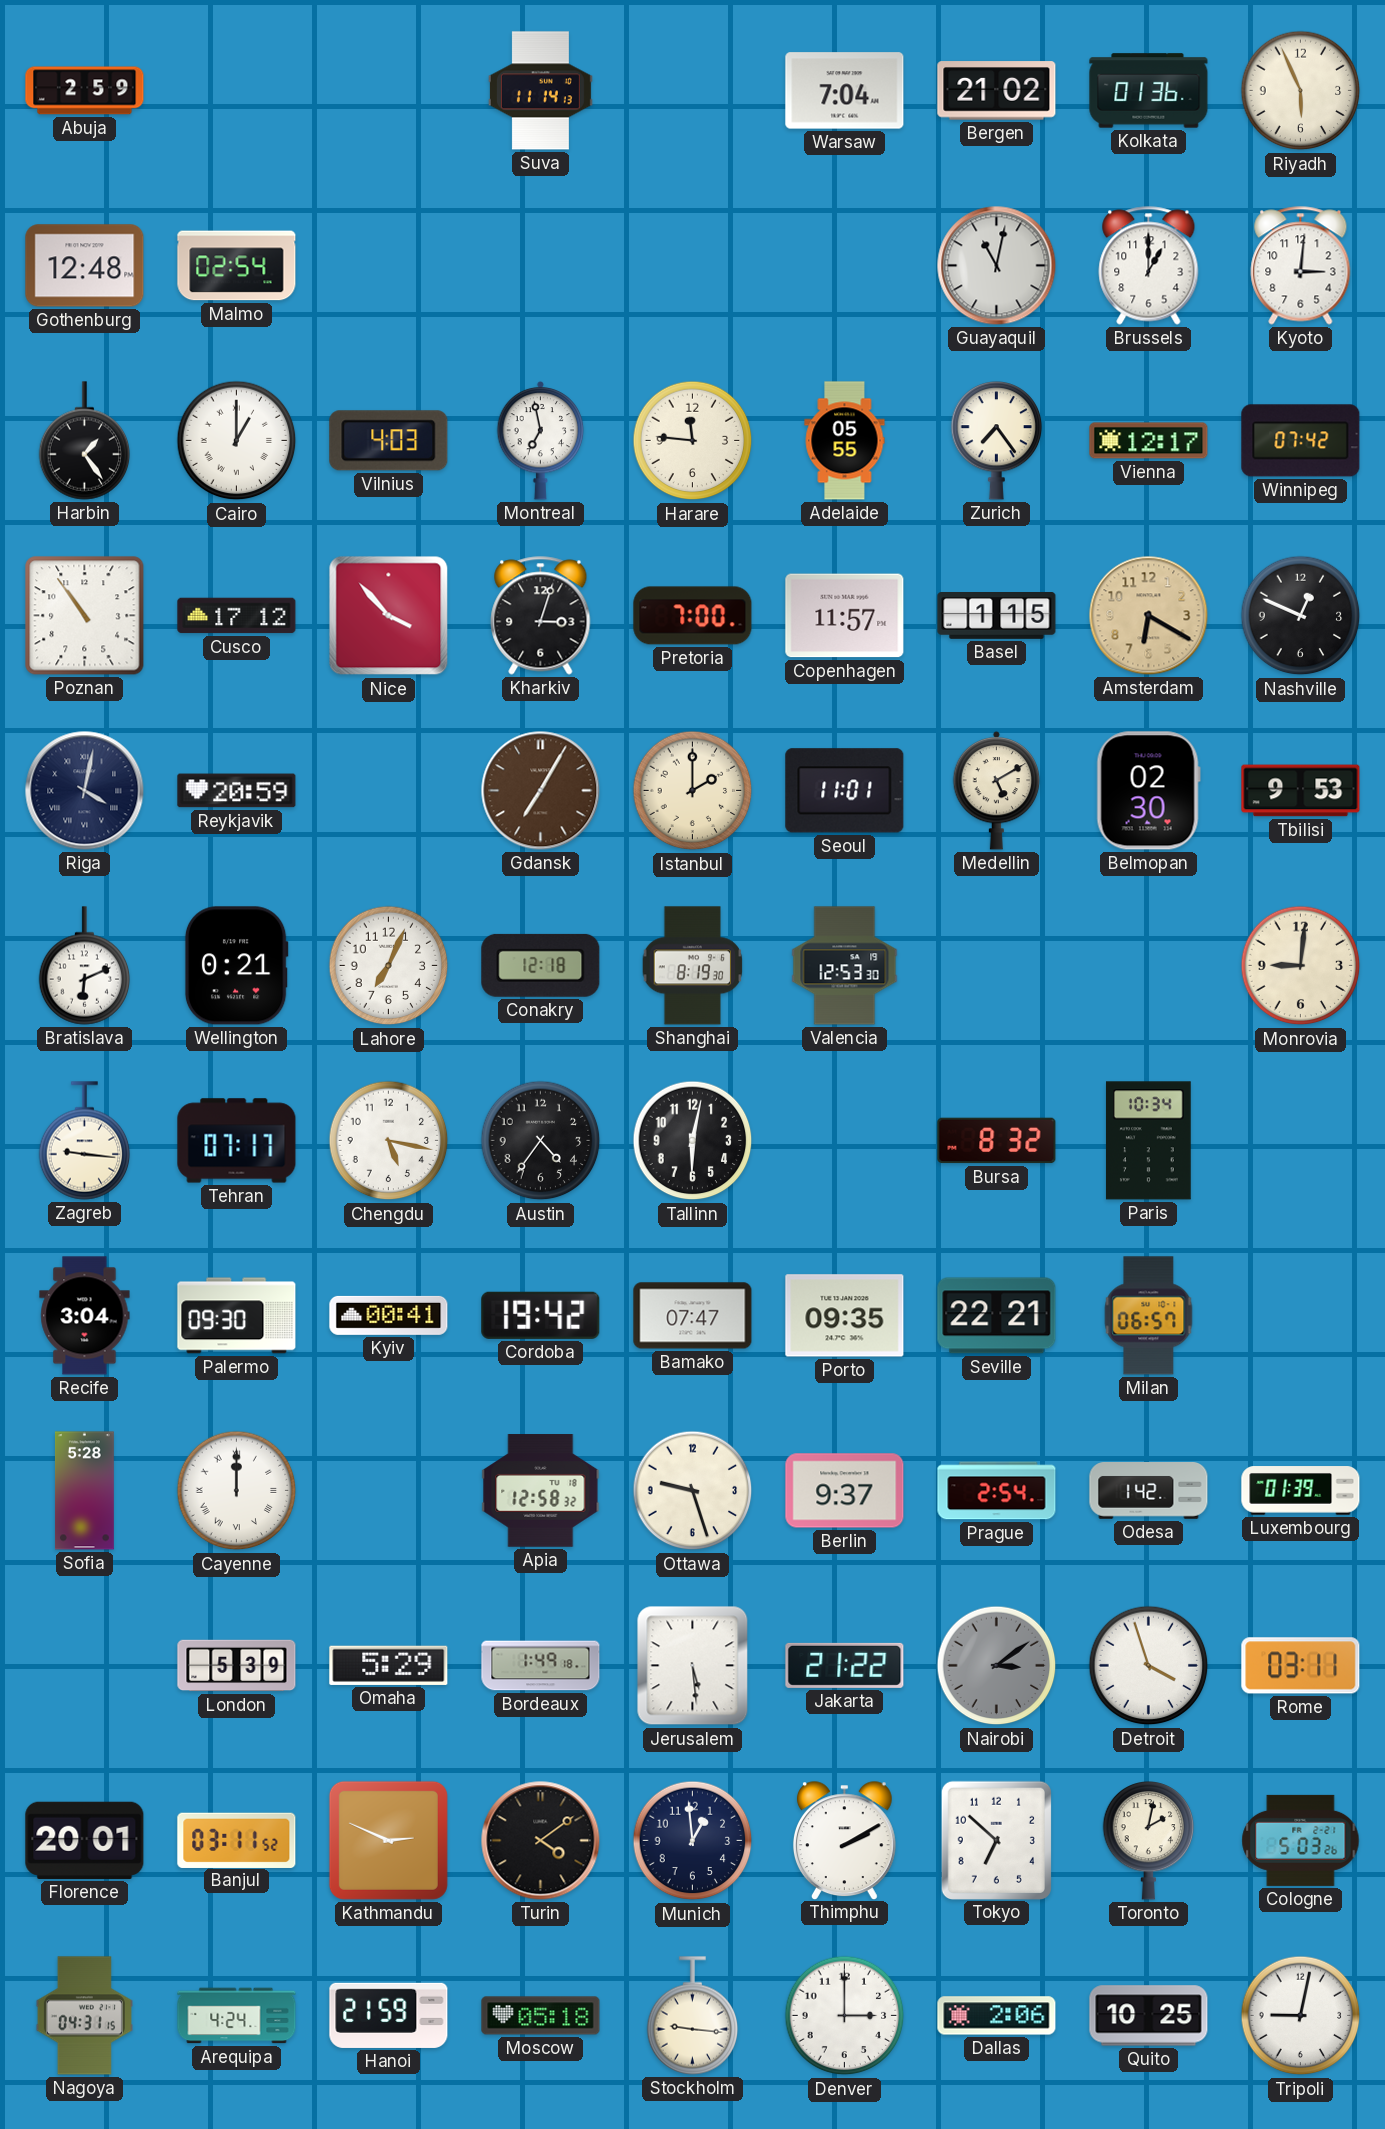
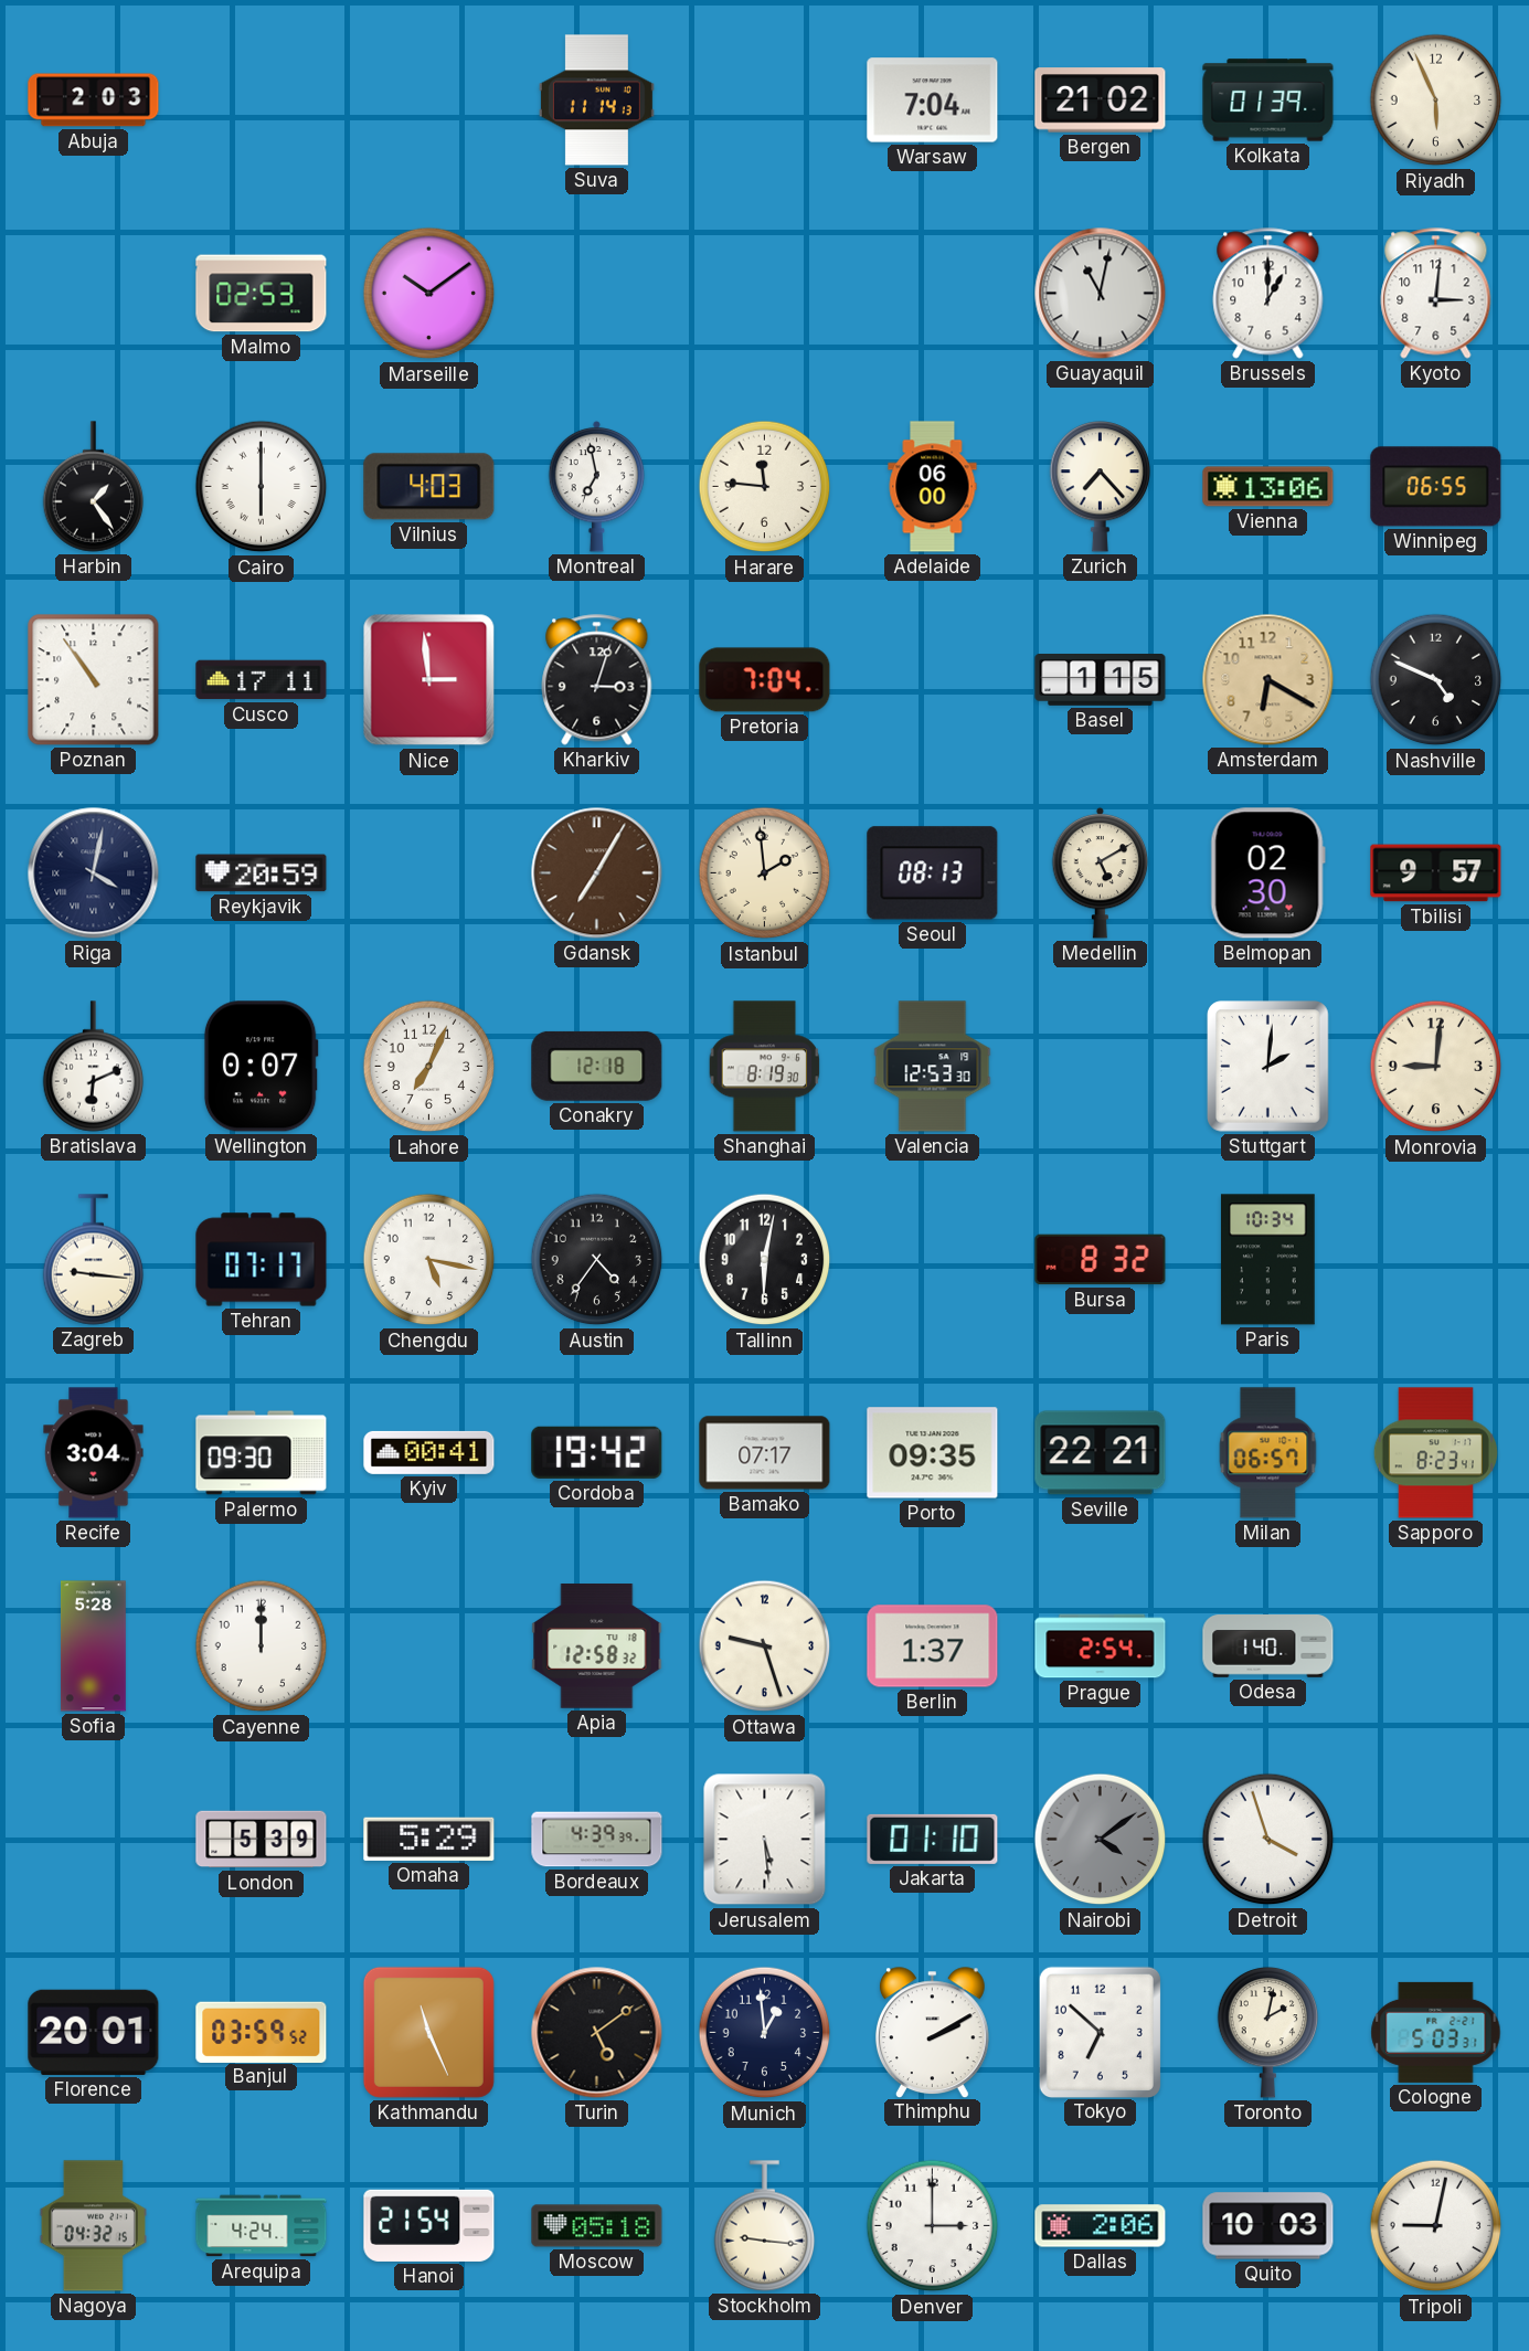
Abuja: 2:59 -> 2:03 (94, 100)
Kolkata: 01:36 -> 01:39 (1268, 100)
Gothenburg: 12:48 -> none (85, 266)
Malmo: 02:54 -> 02:53 (262, 294)
Marseille: none -> 10:09 (429, 294)
Cairo: 1:00 -> 6:00 (262, 487)
Adelaide: 05:55 -> 06:00 (933, 487)
Zurich: 7:24 -> 7:23 (1101, 487)
Vienna: 12:17 -> 13:06 (1268, 487)
Winnipeg: 07:42 -> 06:55 (1436, 487)
Cusco: 17:12 -> 17:11 (262, 680)
Nice: 3:53 -> 2:59 (429, 680)
Pretoria: 7:00 -> 7:04 (765, 680)
Copenhagen: 11:57 -> none (845, 616)
Nashville: 12:49 -> 4:49 (1436, 680)
Istanbul: 2:00 -> 1:59 (765, 873)
Seoul: 11:01 -> 08:13 (933, 873)
Tbilisi: 9:53 -> 9:57 (1436, 873)
Wellington: 0:21 -> 0:07 (261, 1067)
Stuttgart: none -> 2:01 (1268, 1067)
Bamako: 07:47 -> 07:17 (765, 1453)
Sapporo: none -> 8:23 (1435, 1453)
Cayenne numerals: Roman -> Arabic (262, 1646)
Berlin: 9:37 -> 1:37 (933, 1646)
Odesa: 1:42 -> 1:40 (1268, 1646)
Luxembourg: 01:39 -> none (1301, 1491)
Bordeaux: 1:49 -> 4:39 (597, 1840)
Jakarta: 21:22 -> 01:10 (933, 1839)
Nairobi: 3:09 -> 4:09 (1101, 1840)
Rome: 03:11 -> none (1301, 1666)
Banjul: 03:11 -> 03:59 (262, 2032)
Kathmandu: 2:49 -> 11:26 (428, 2032)
Turin: 4:09 -> 5:09 (597, 2033)
Cologne: 5:03:26 -> 5:03:31 (1436, 2032)
Nagoya: 04:31 -> 04:32 (93, 2226)
Hanoi: 21:59 -> 21:54 (429, 2225)
Quito: 10:25 -> 10:03 (1268, 2226)
